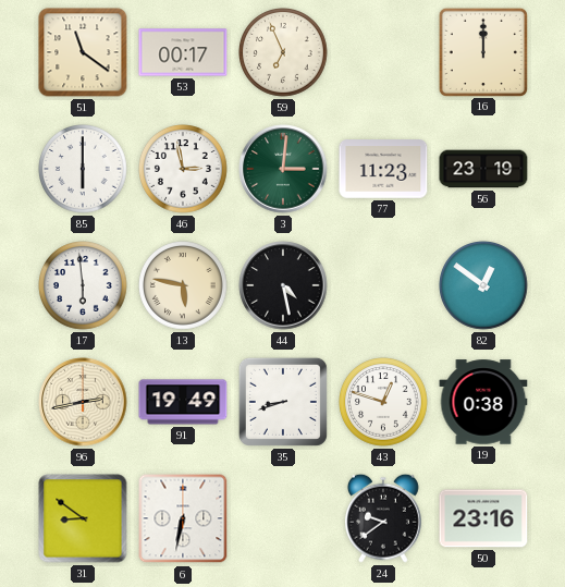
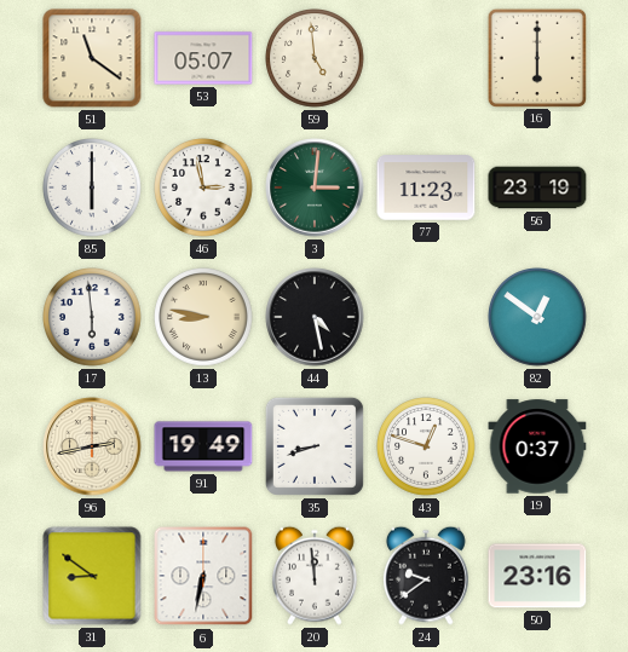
53: 00:17 -> 05:07 (203, 58)
59: 6:56 -> 4:59 (316, 59)
16: 12:00 -> 6:00 (536, 57)
13: 5:47 -> 8:47 (204, 318)
19: 0:38 -> 0:37 (537, 446)
20: none -> 11:59 (315, 576)
